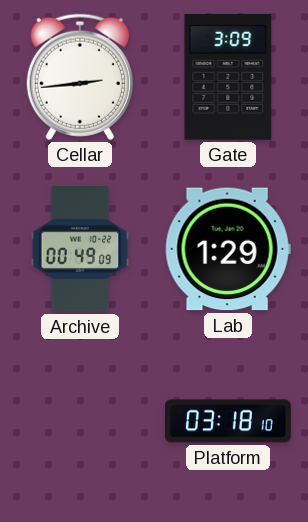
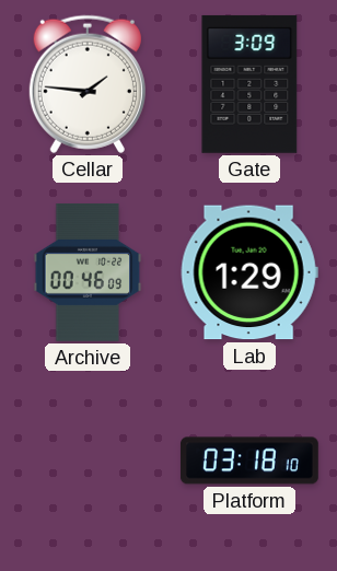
Cellar: 2:44 -> 1:46 (88, 84)
Archive: 00:49 -> 00:46 (88, 272)
